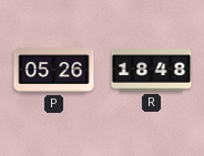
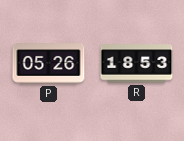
R: 18:48 -> 18:53 (137, 64)
